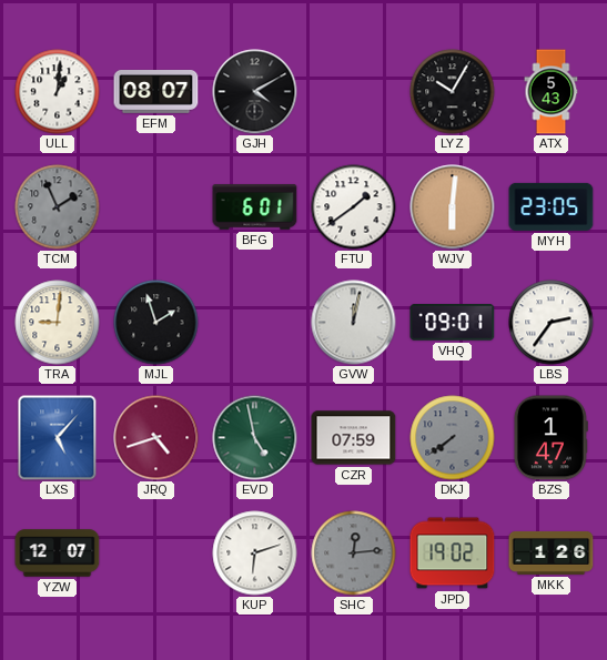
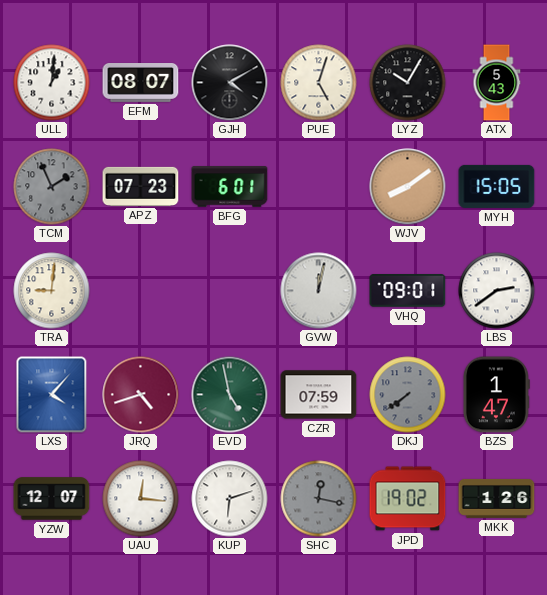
PUE: none -> 5:03 (319, 83)
APZ: none -> 07:23 (141, 186)
FTU: 1:39 -> none (354, 207)
WJV: 6:01 -> 8:09 (408, 187)
MYH: 23:05 -> 15:05 (497, 186)
MJL: 1:57 -> none (156, 323)
LBS: 2:36 -> 2:39 (497, 291)
LXS: 5:07 -> 4:07 (52, 395)
UAU: none -> 12:16 (141, 499)
SHC: 12:14 -> 12:17 (319, 499)
